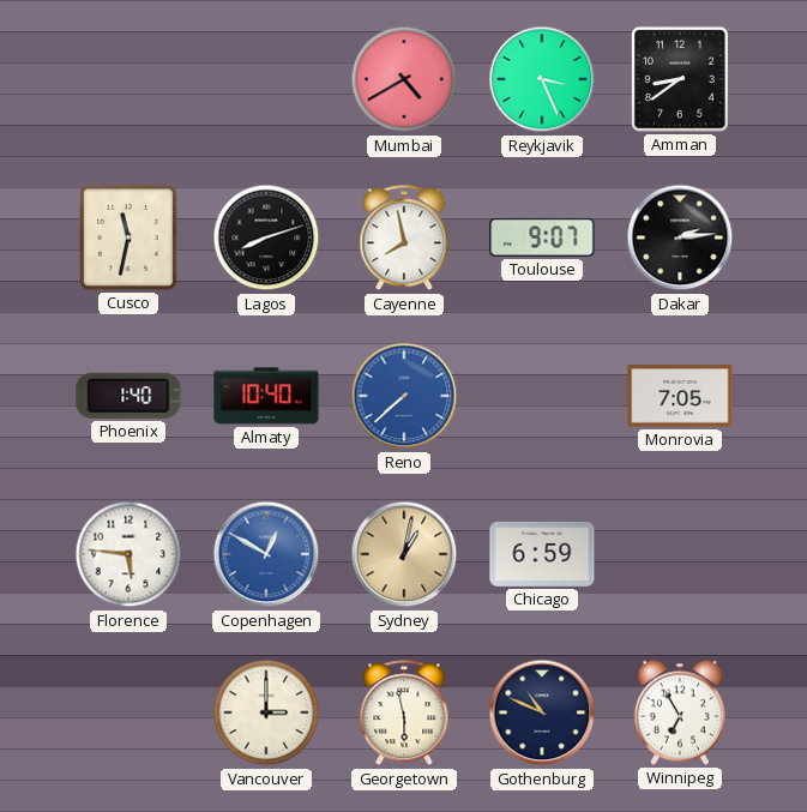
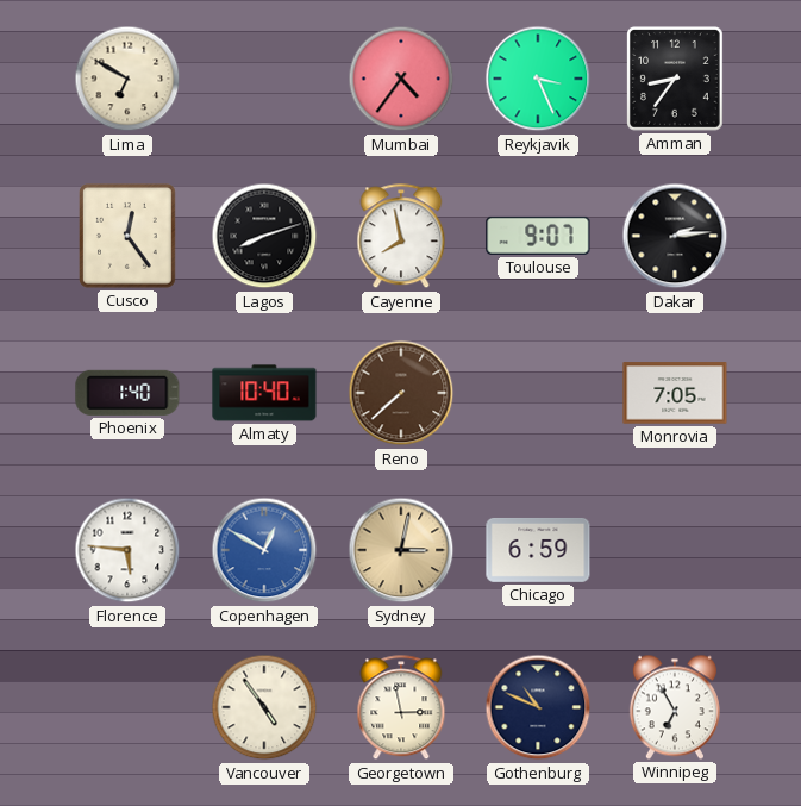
Lima: none -> 6:50 (127, 79)
Mumbai: 4:40 -> 4:36 (401, 79)
Amman: 8:39 -> 8:36 (676, 80)
Cusco: 11:32 -> 12:24 (129, 237)
Reno dial: blue -> brown (401, 393)
Sydney: 1:02 -> 3:02 (401, 550)
Vancouver: 3:00 -> 4:54 (264, 707)
Georgetown: 5:58 -> 2:58 (401, 708)
